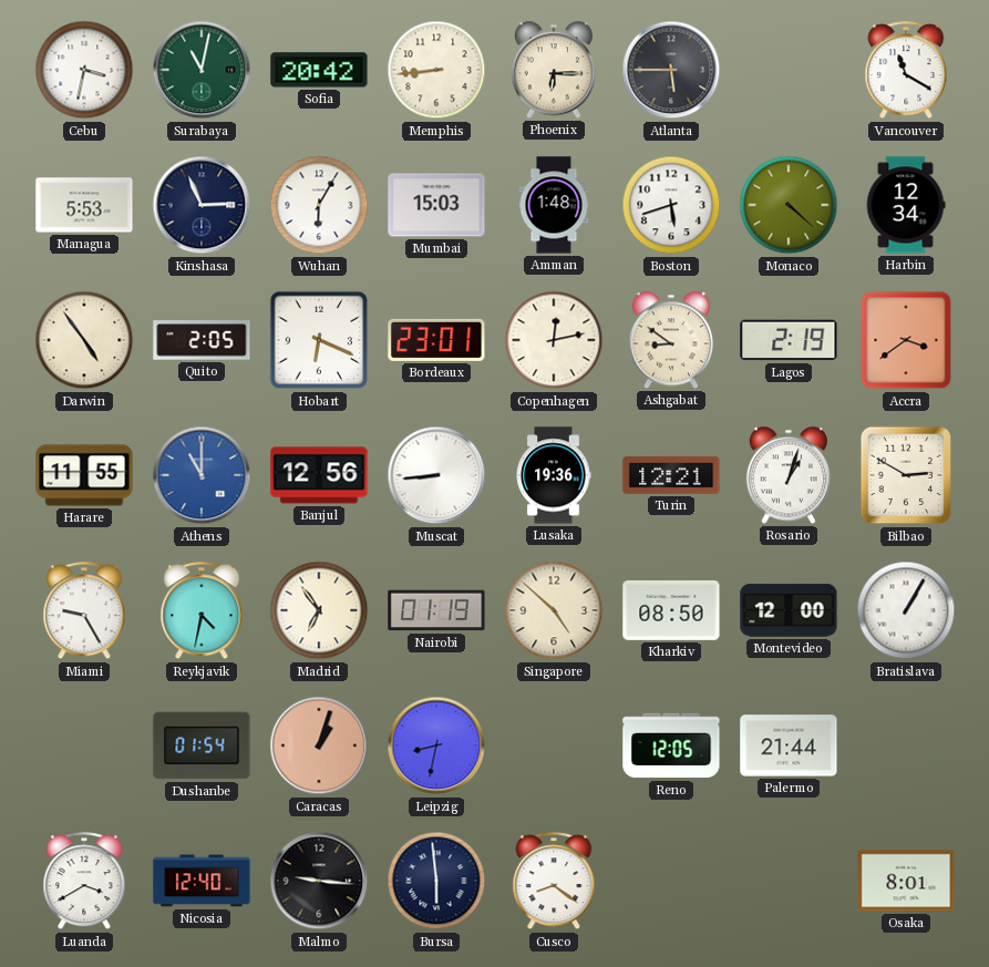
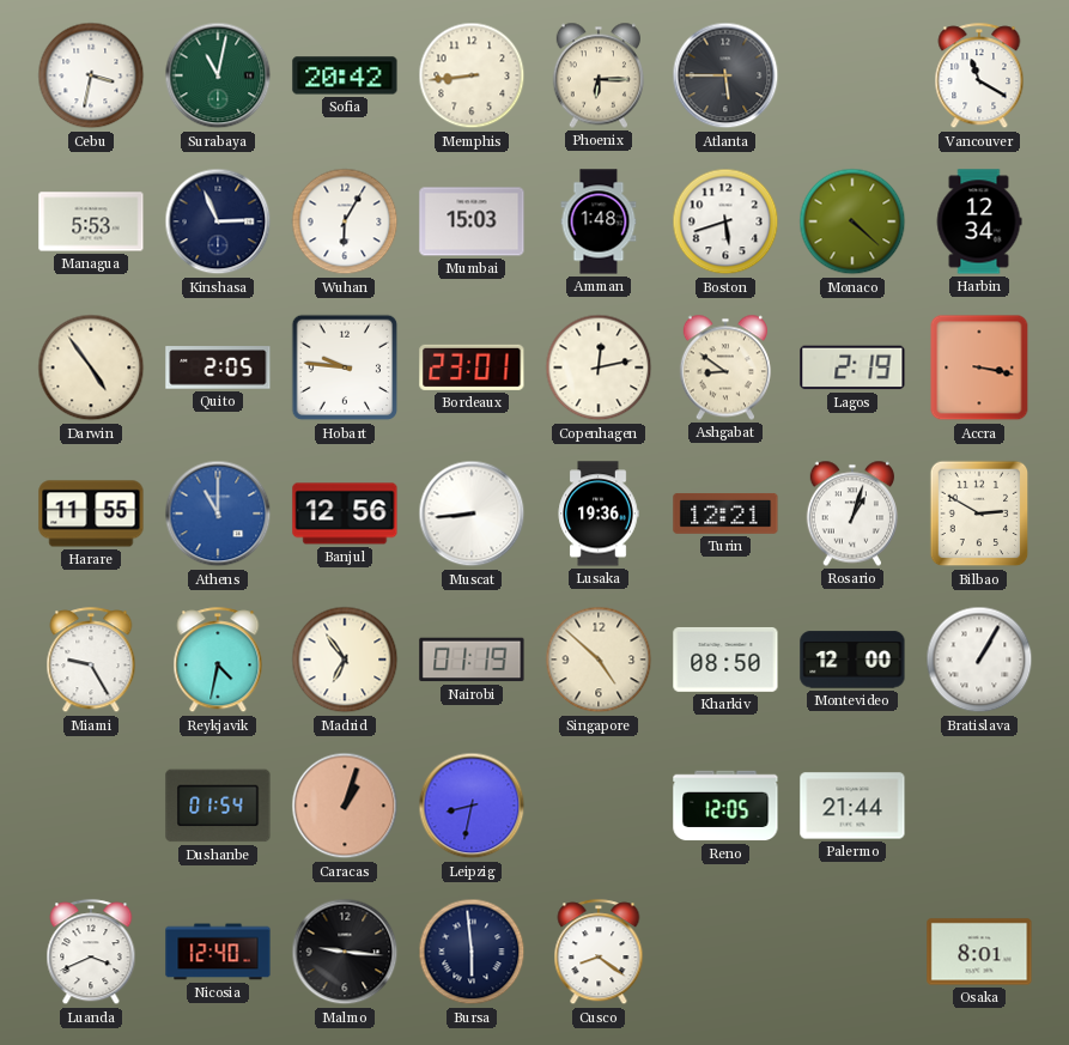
Hobart: 6:19 -> 9:46 (345, 367)
Accra: 3:39 -> 3:17 (979, 367)
Luanda: 3:40 -> 3:41 (91, 953)
